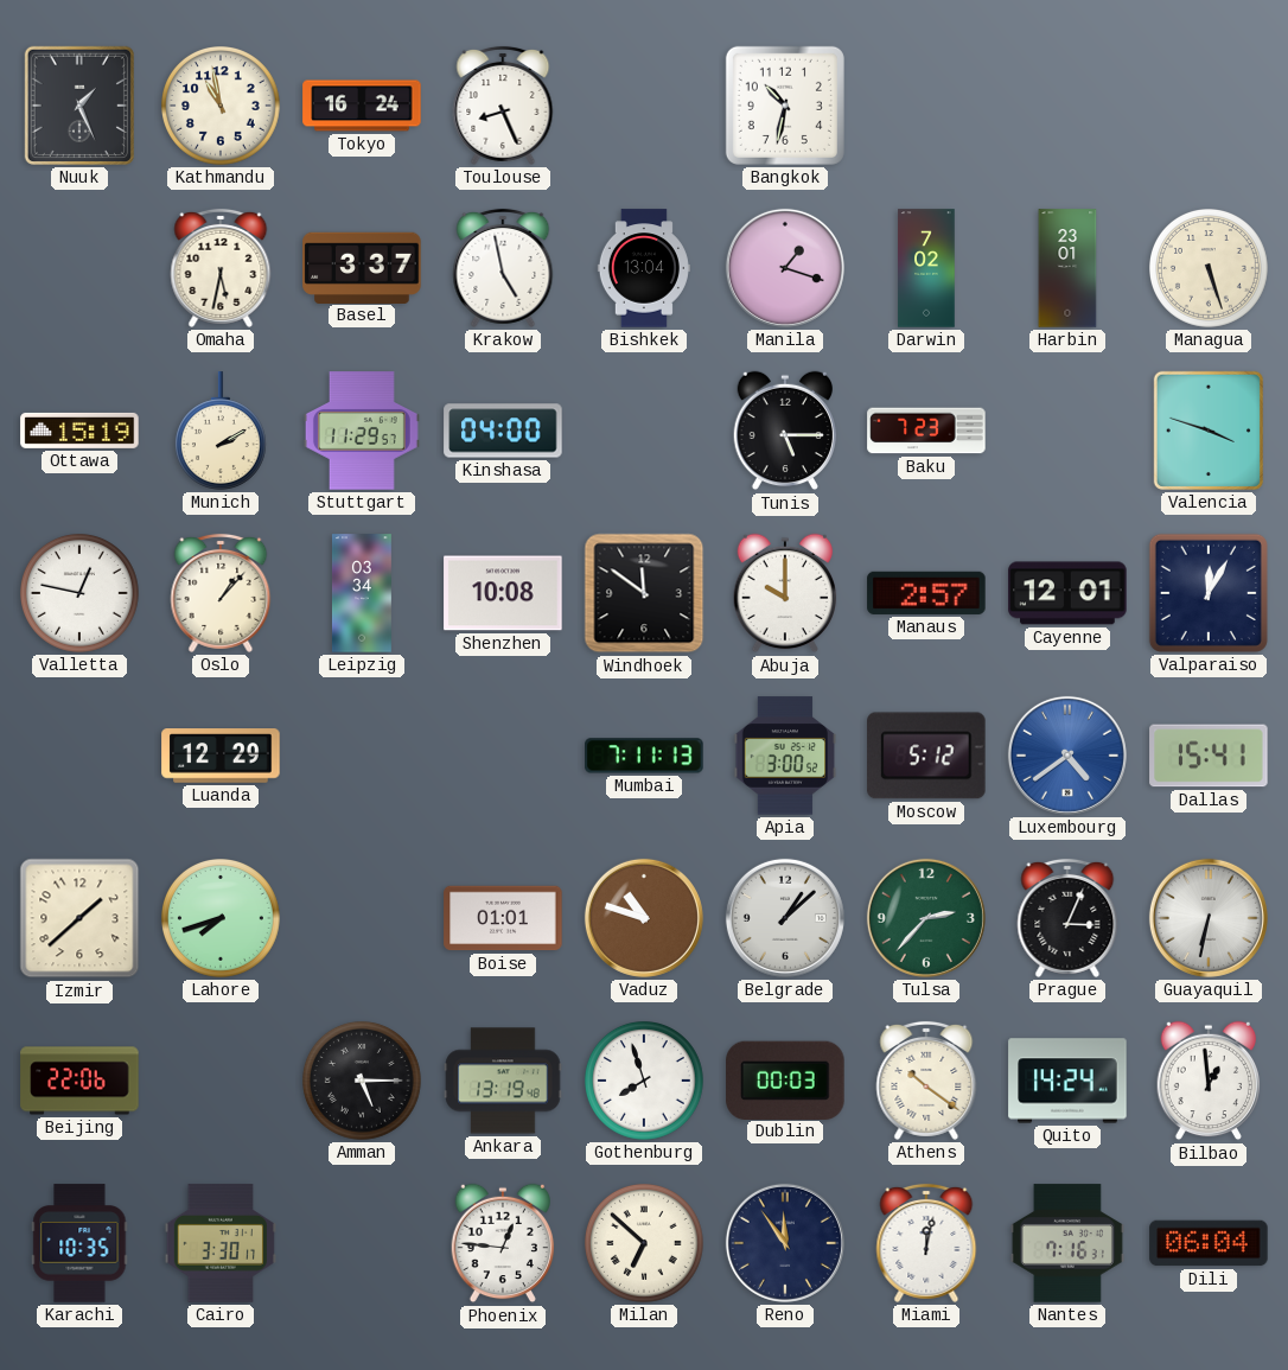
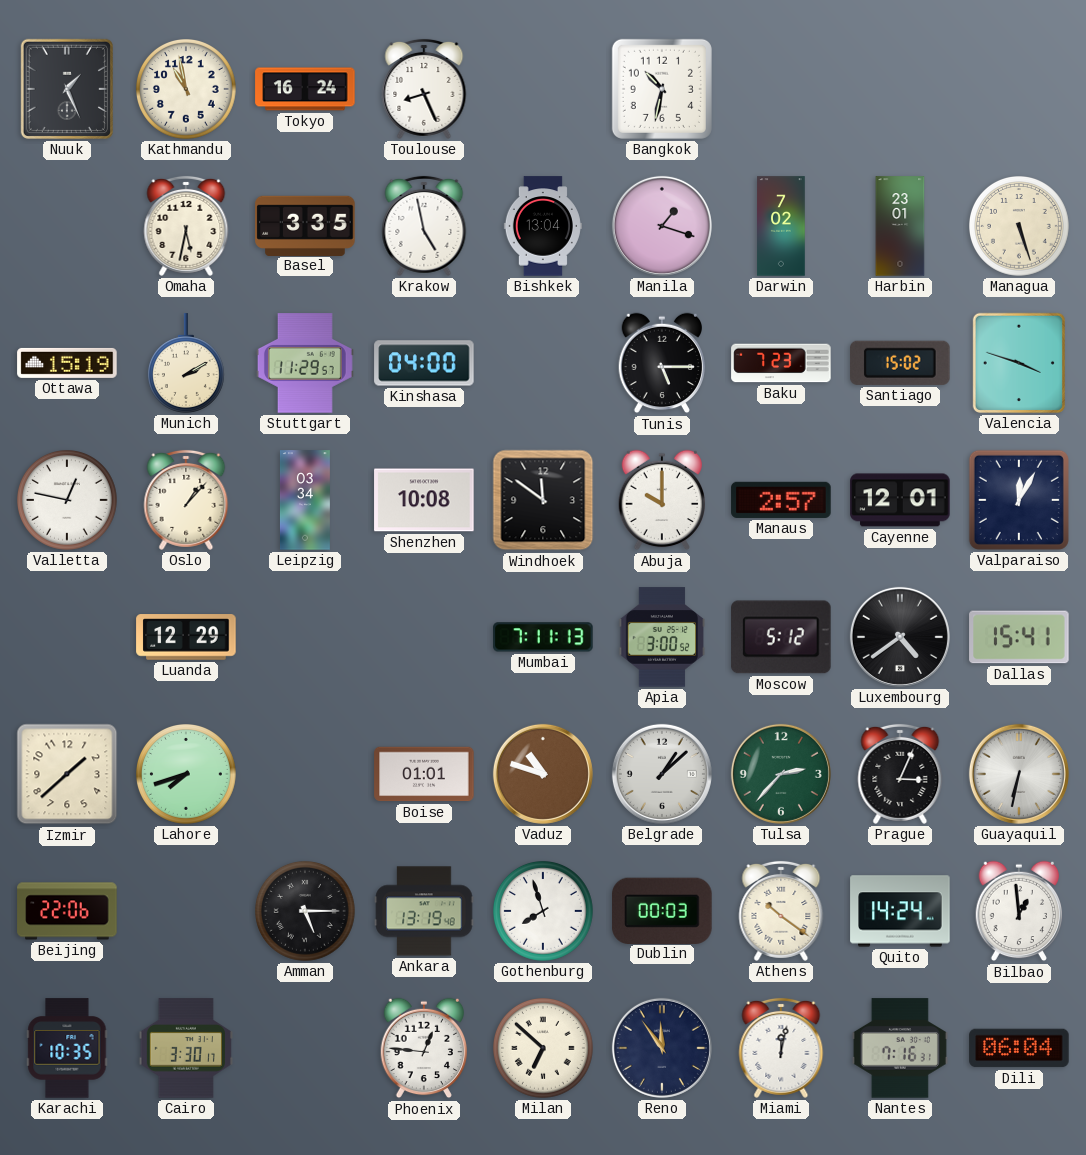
Basel: 3:37 -> 3:35 (305, 225)
Santiago: none -> 15:02 (900, 363)
Luxembourg dial: blue -> black (900, 637)
